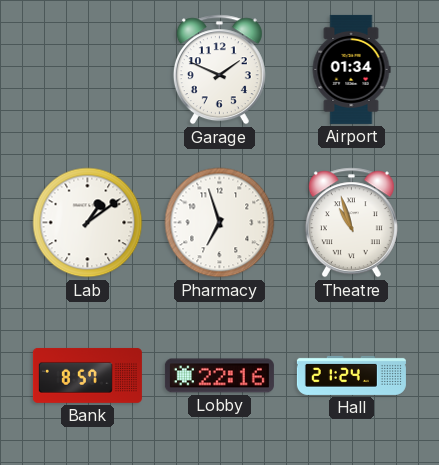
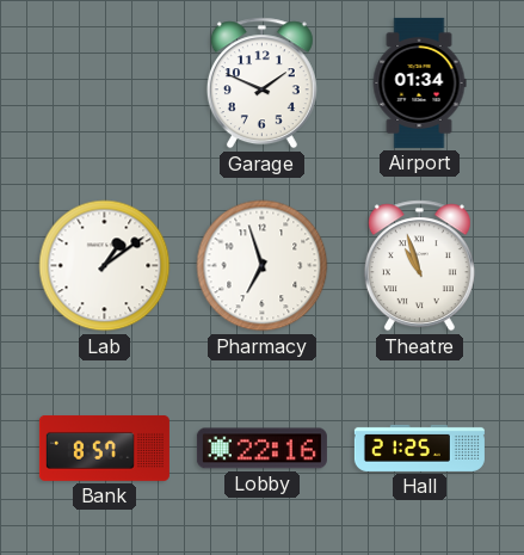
Hall: 21:24 -> 21:25 (419, 448)
